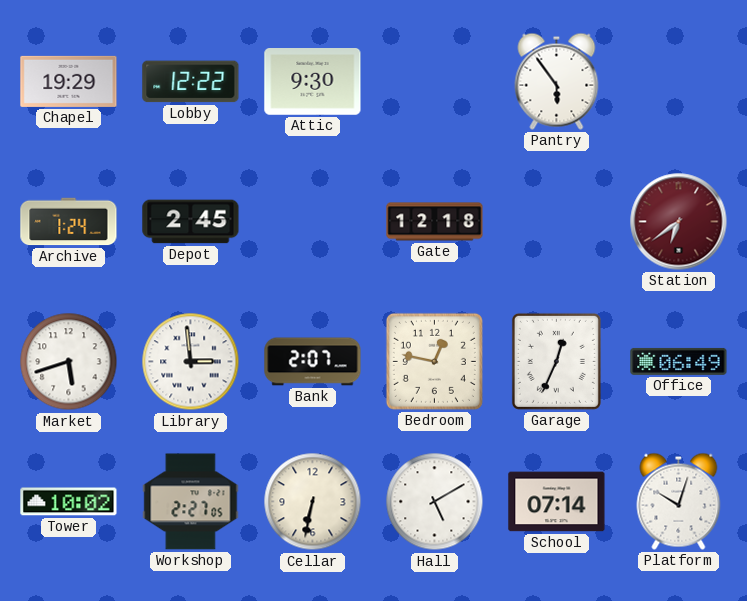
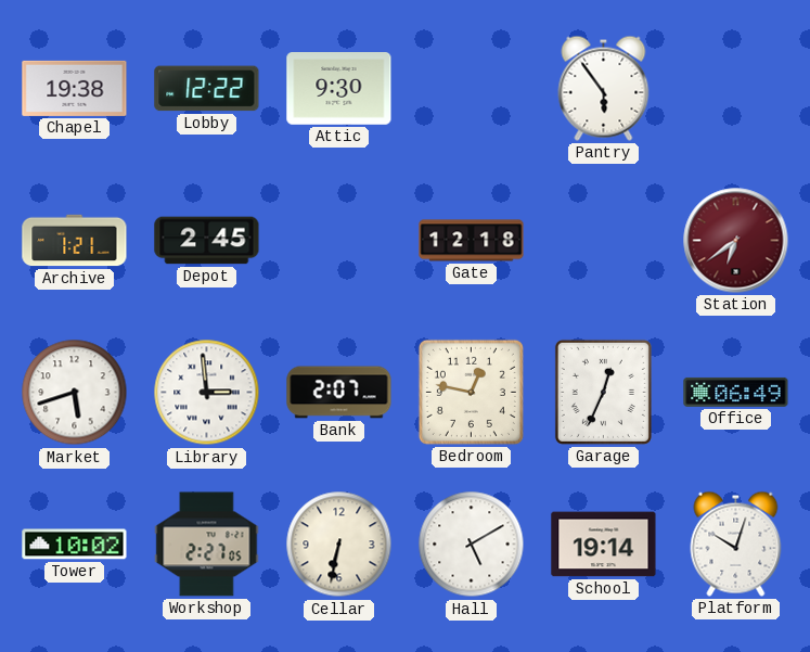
Chapel: 19:29 -> 19:38 (75, 88)
Archive: 1:24 -> 1:21 (75, 241)
School: 07:14 -> 19:14 (604, 545)
